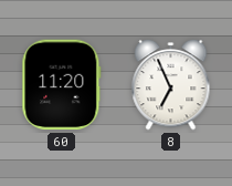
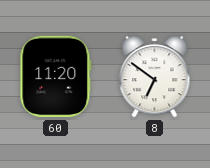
8: 6:56 -> 6:51 (155, 77)
